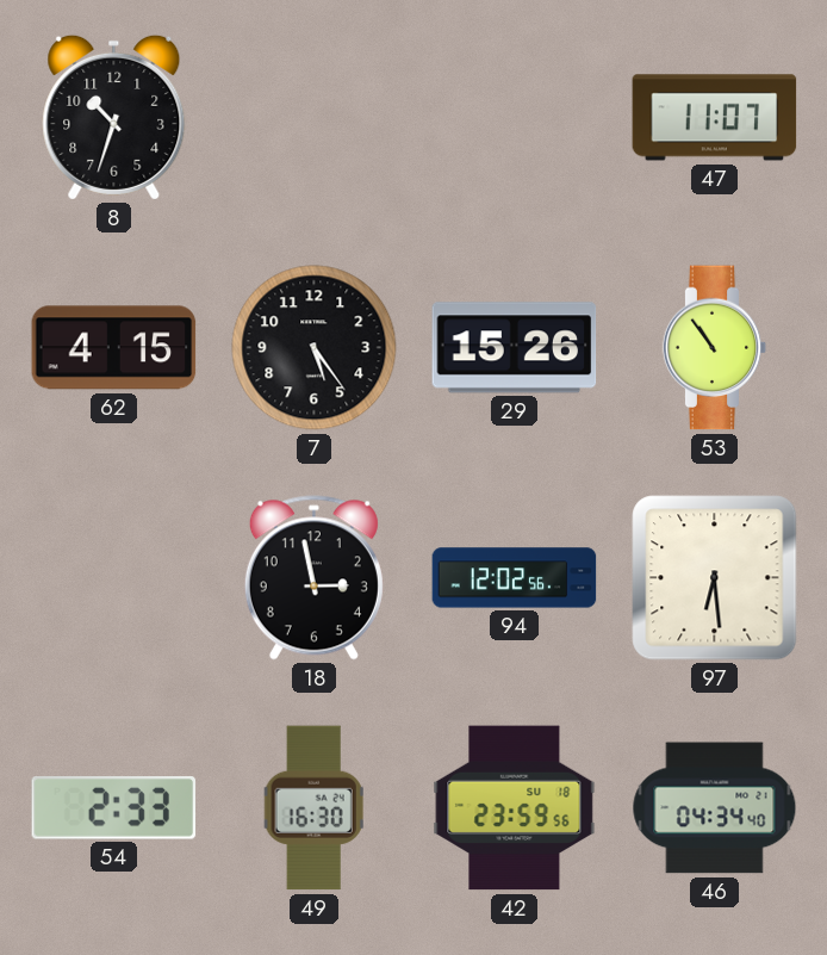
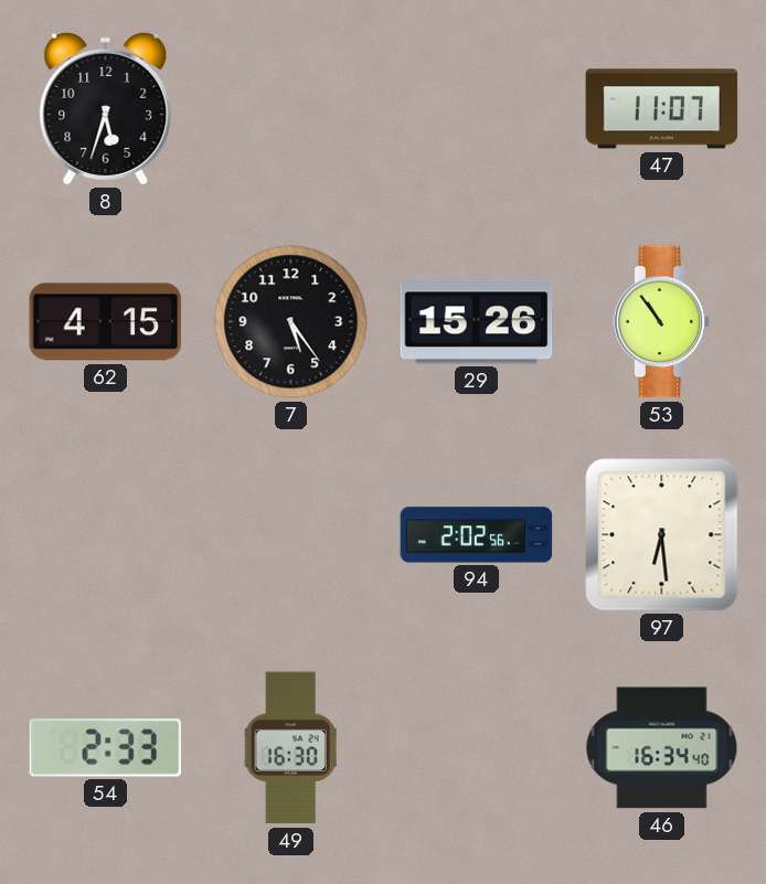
8: 10:33 -> 5:33 (106, 108)
18: 2:58 -> none (313, 578)
94: 12:02 -> 2:02 (477, 535)
42: 23:59 -> none (515, 808)
46: 04:34 -> 16:34 (662, 748)
